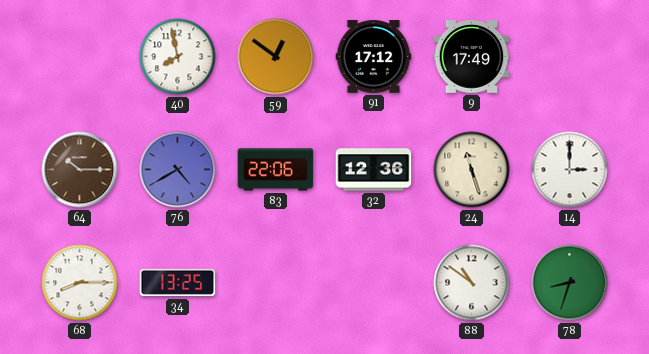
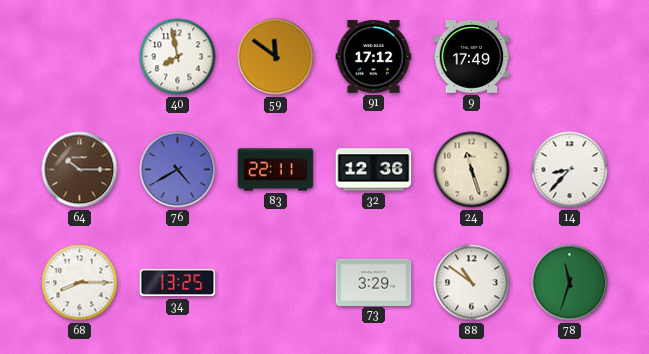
59: 12:51 -> 11:51 (276, 57)
83: 22:06 -> 22:11 (276, 170)
14: 3:00 -> 8:37 (570, 170)
73: none -> 3:29 (374, 282)
78: 8:33 -> 11:33 (570, 283)
